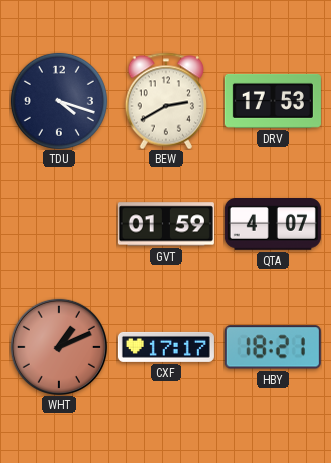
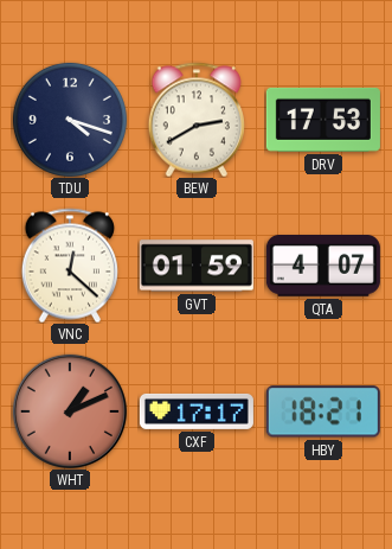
VNC: none -> 12:22 (70, 266)
